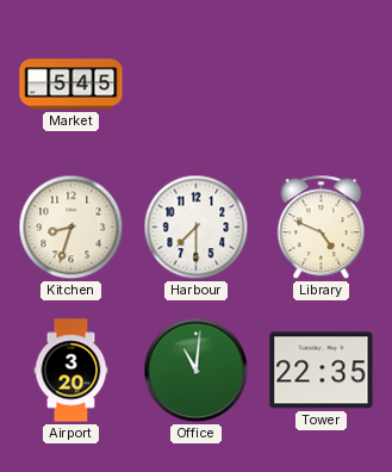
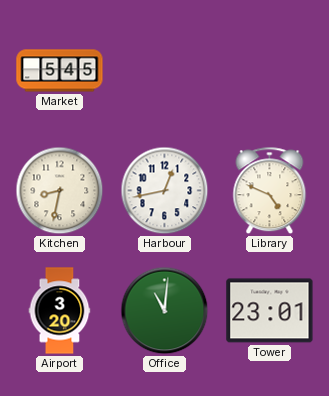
Kitchen: 8:33 -> 8:32 (60, 191)
Harbour: 7:30 -> 12:43 (165, 191)
Tower: 22:35 -> 23:01 (270, 311)
